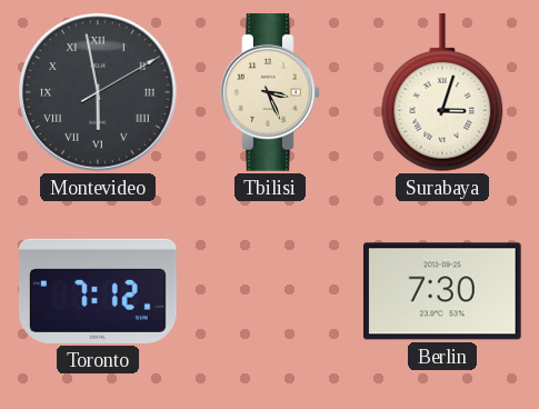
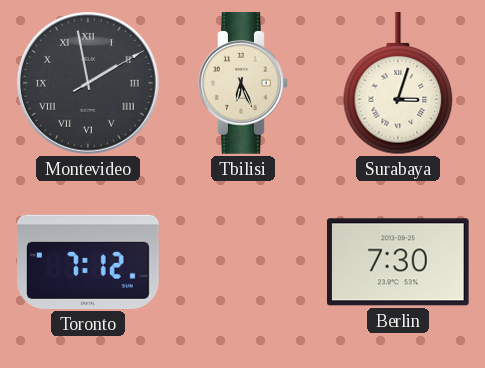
Montevideo: 5:58 -> 1:58 (88, 83)
Tbilisi: 3:26 -> 6:26 (244, 84)
